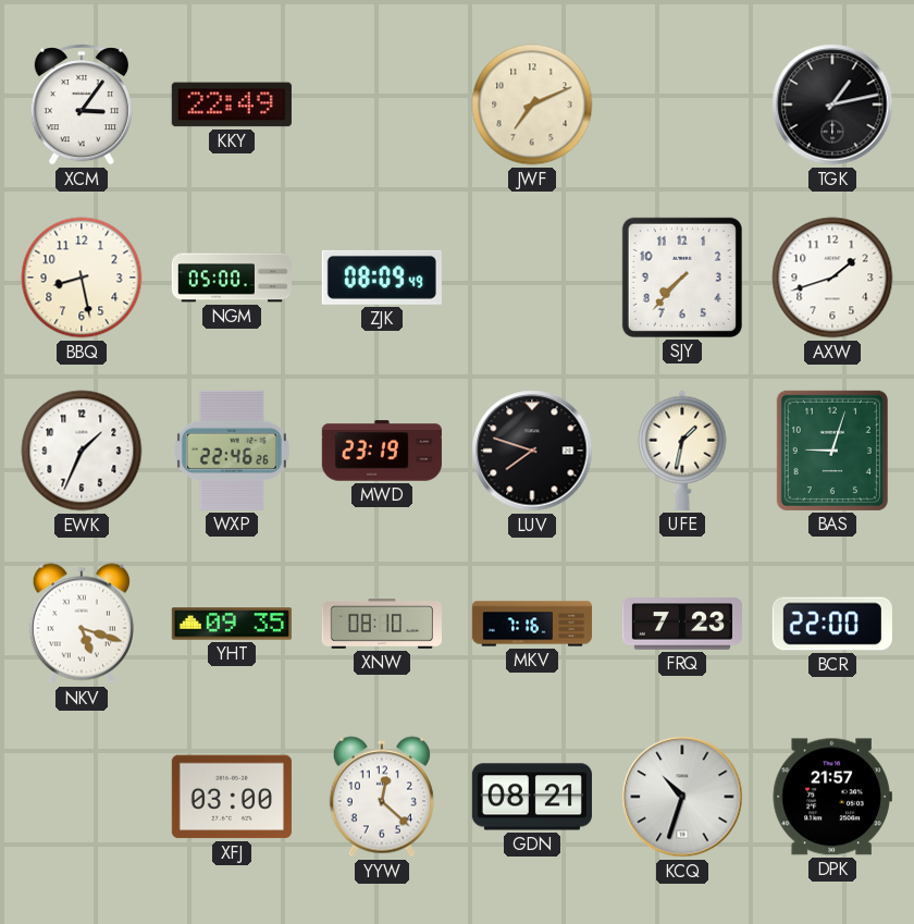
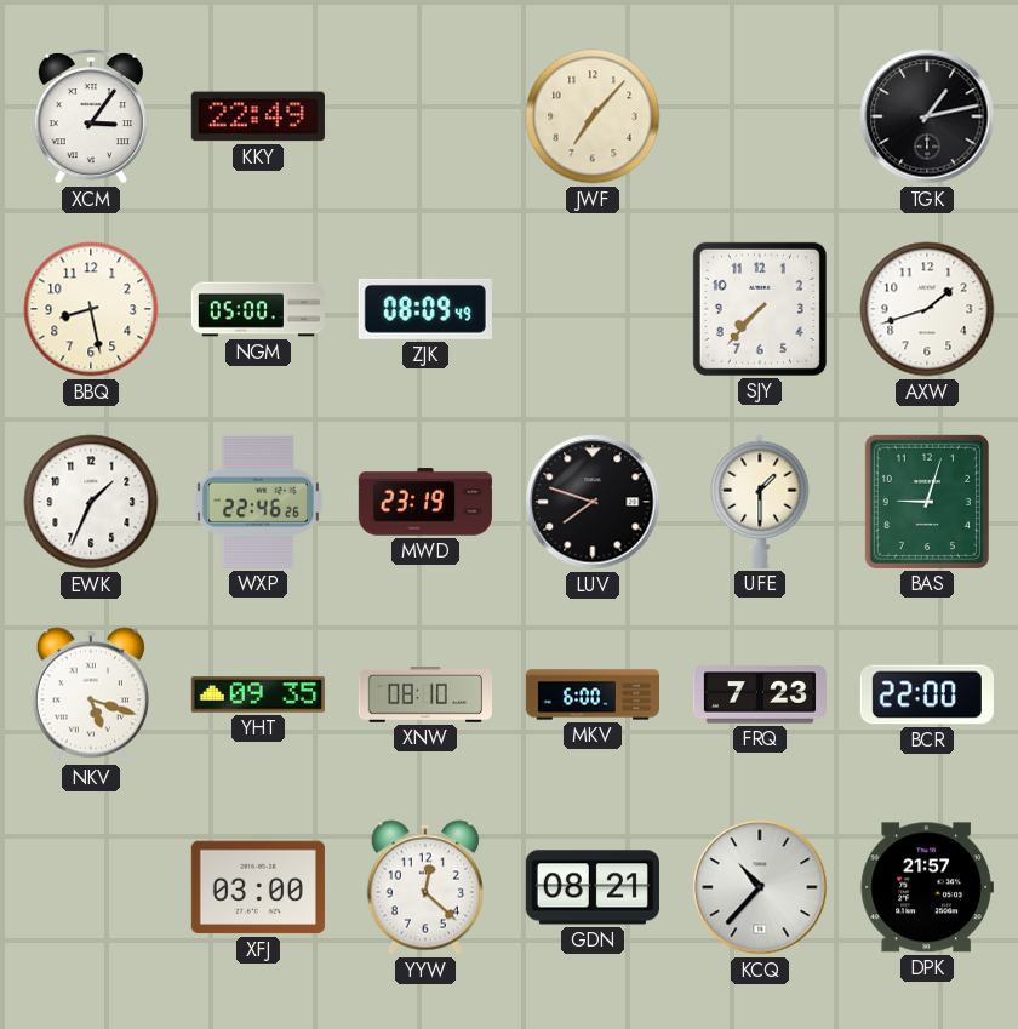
JWF: 7:11 -> 7:07 (593, 116)
UFE: 1:32 -> 1:30 (760, 502)
MKV: 7:16 -> 6:00 (591, 694)
KCQ: 10:33 -> 10:37 (760, 887)
